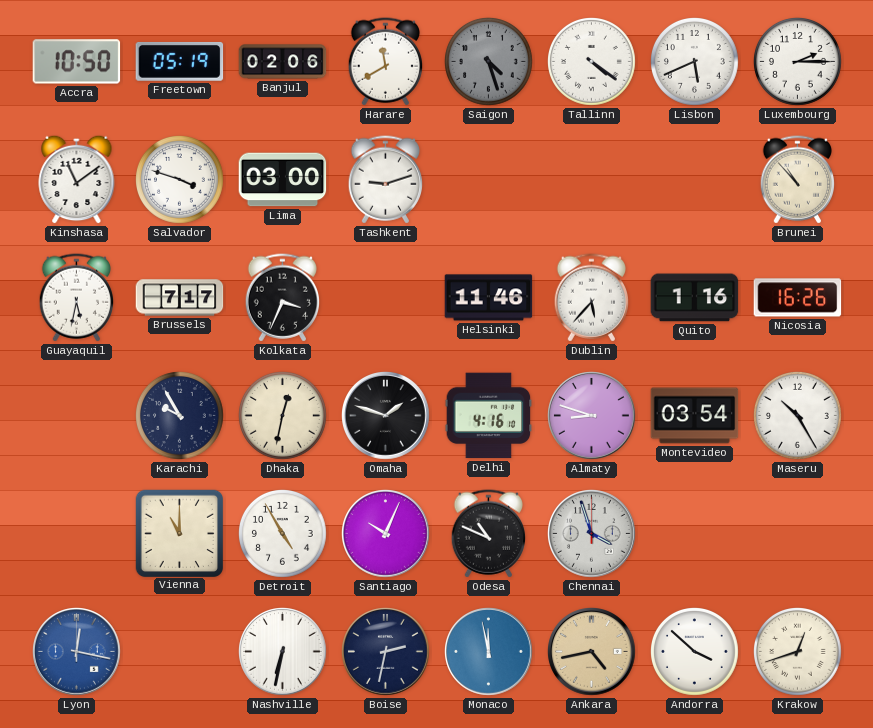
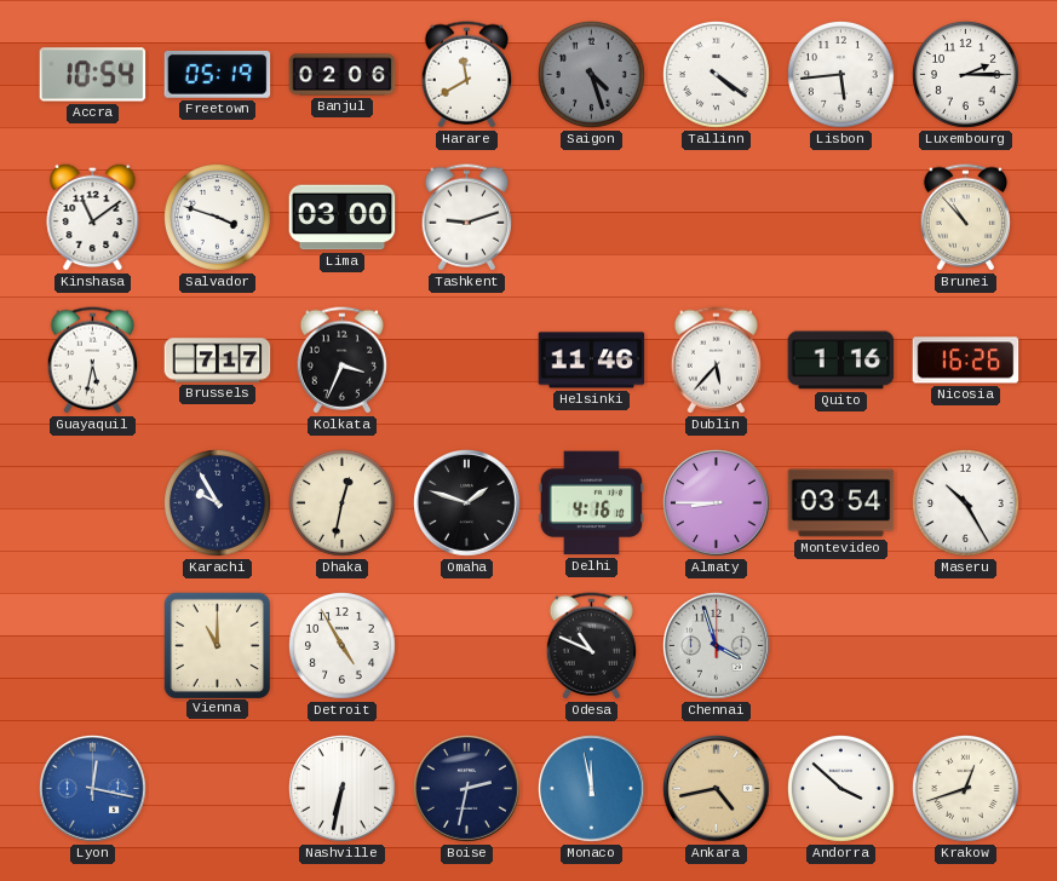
Accra: 10:50 -> 10:54 (93, 75)
Lisbon: 5:41 -> 5:44 (841, 75)
Almaty: 8:48 -> 8:45 (717, 503)
Santiago: 10:04 -> none (386, 534)
